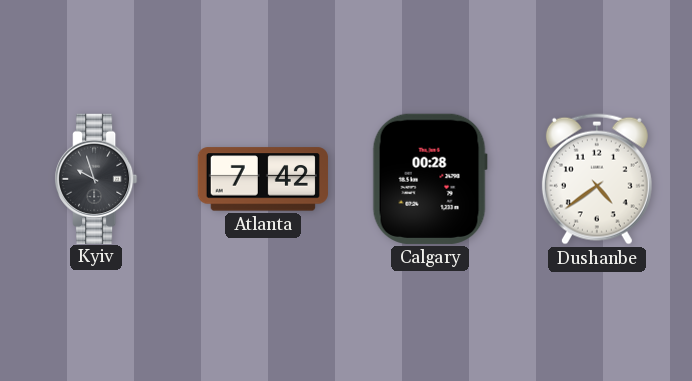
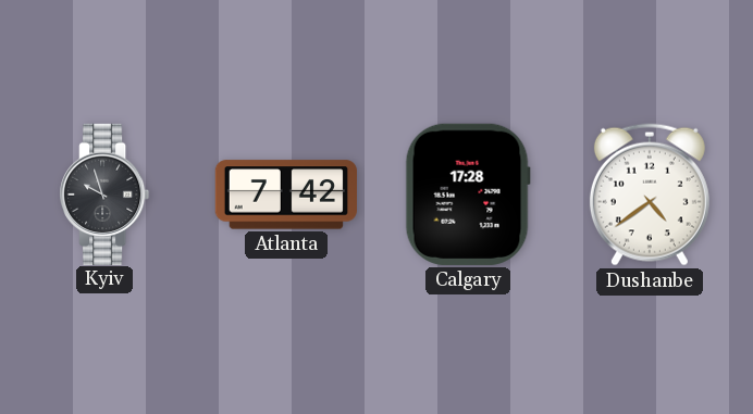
Calgary: 00:28 -> 17:28 (468, 195)
